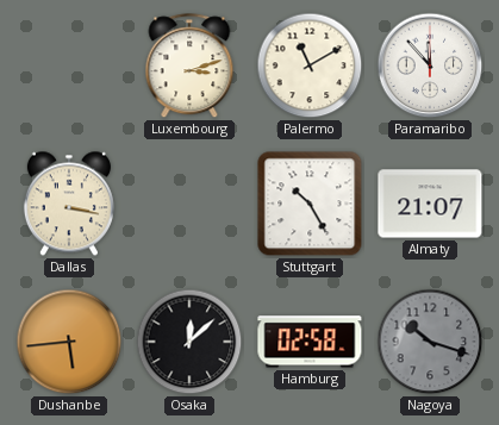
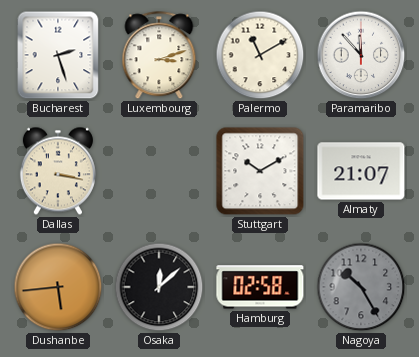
Bucharest: none -> 2:27 (58, 55)
Stuttgart: 10:25 -> 10:10 (260, 171)
Nagoya: 10:18 -> 10:25 (361, 287)
